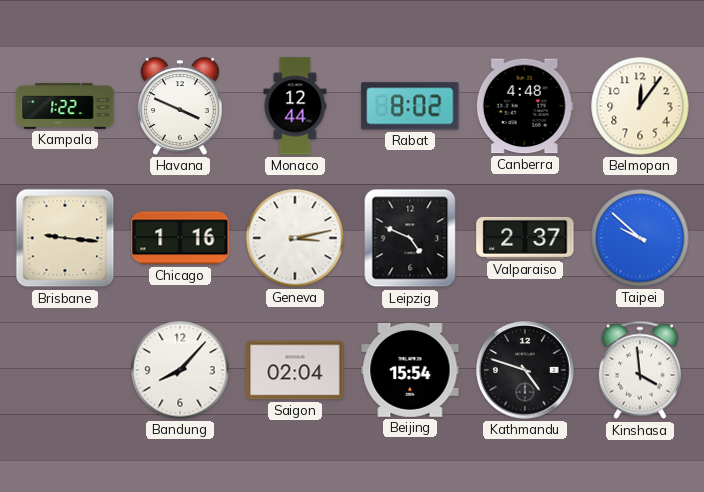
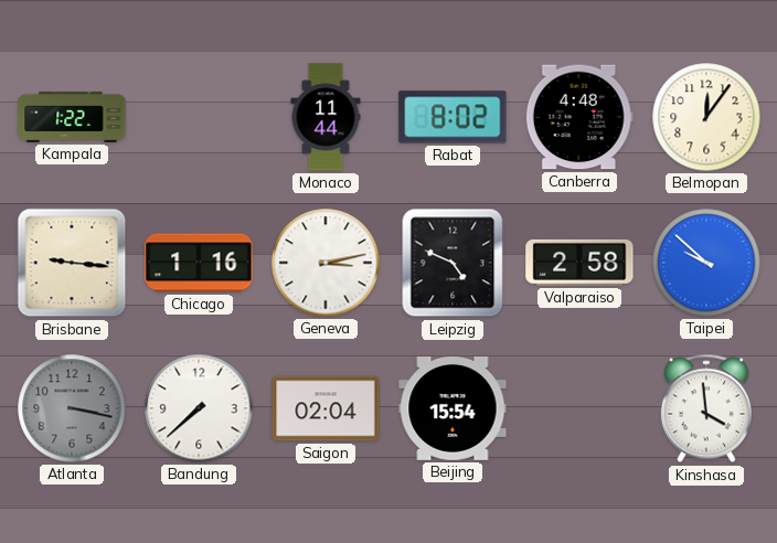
Havana: 3:49 -> none (180, 106)
Monaco: 12:44 -> 11:44 (326, 117)
Valparaiso: 2:37 -> 2:58 (579, 263)
Atlanta: none -> 3:17 (72, 408)
Bandung: 8:07 -> 7:38 (199, 408)
Kathmandu: 4:48 -> none (525, 370)
